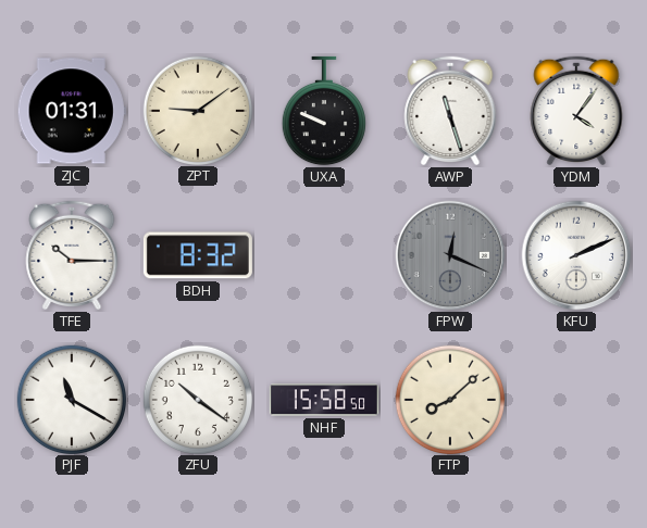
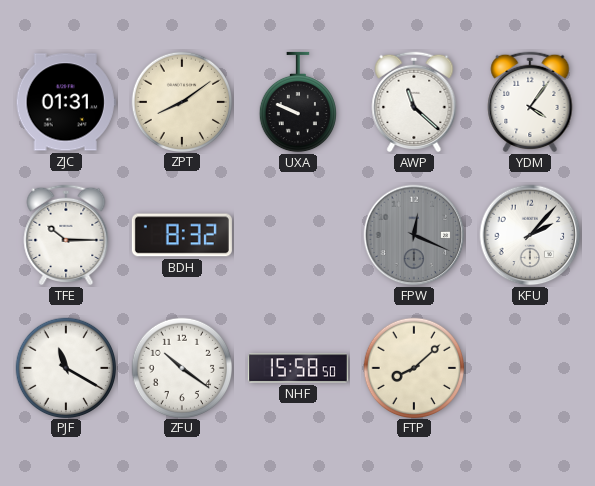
ZPT: 9:09 -> 8:09 (181, 101)
AWP: 11:27 -> 11:22 (414, 102)
KFU: 2:11 -> 2:07 (530, 235)
